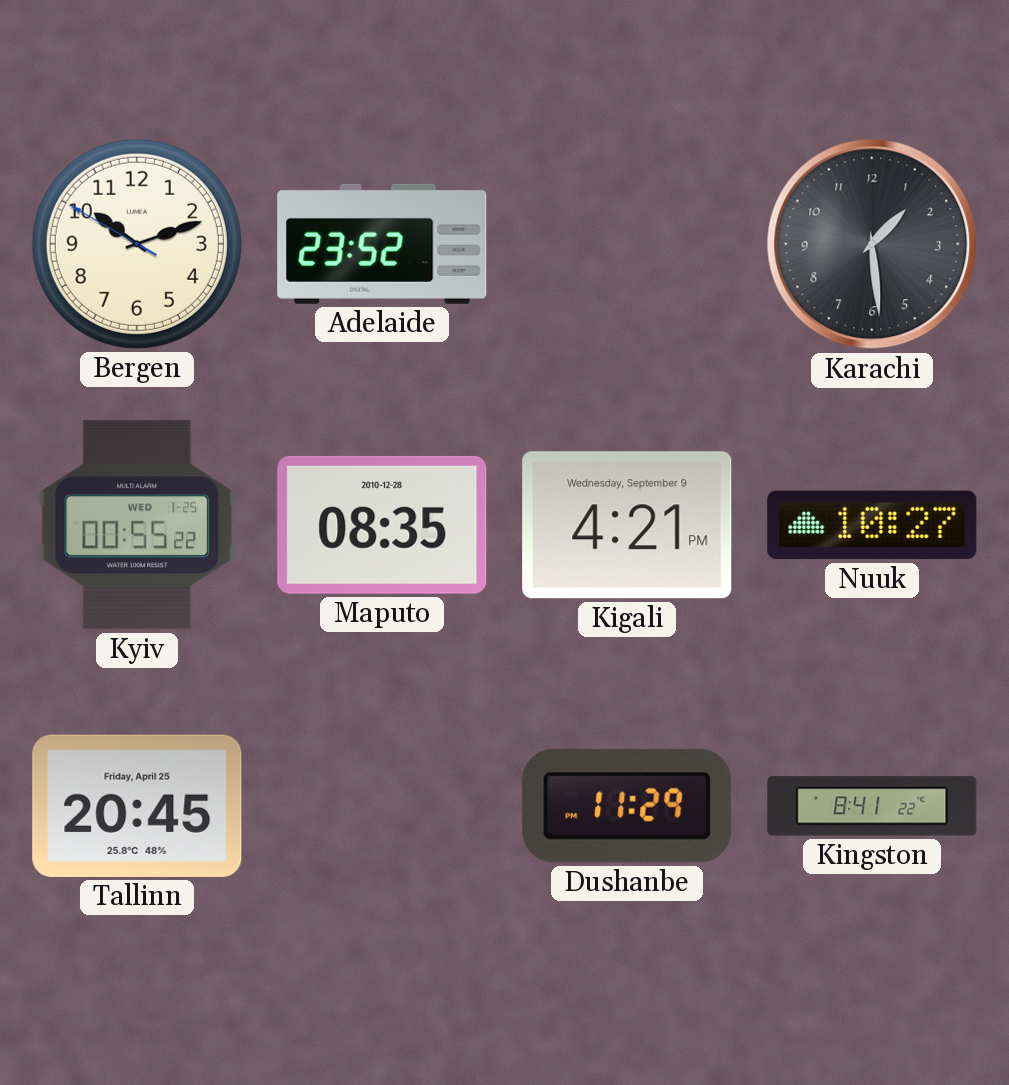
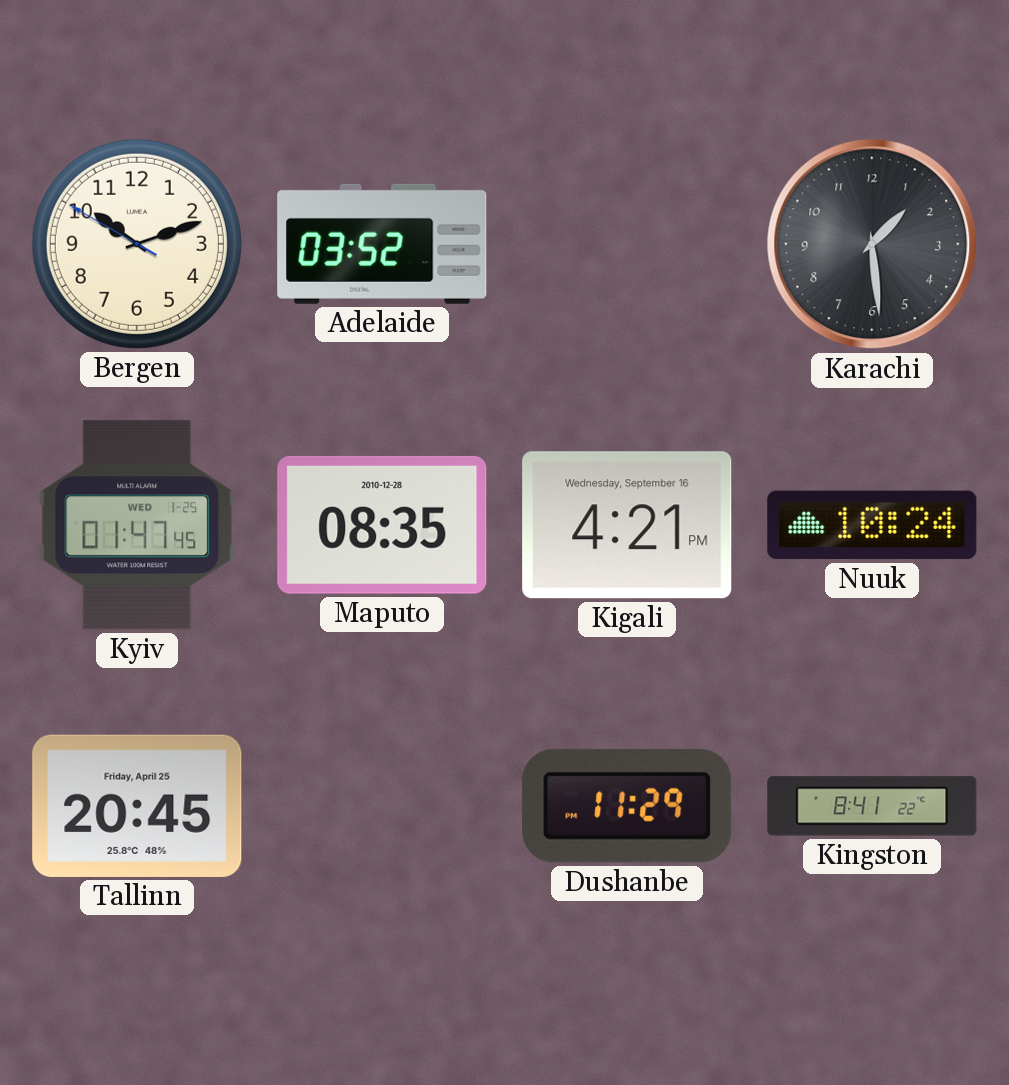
Adelaide: 23:52 -> 03:52 (382, 244)
Kyiv: 00:55 -> 01:47 (137, 525)
Kigali date: Wednesday, September 9 -> Wednesday, September 16 (627, 525)
Nuuk: 10:27 -> 10:24 (872, 525)
